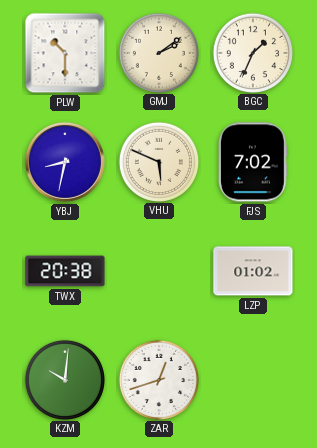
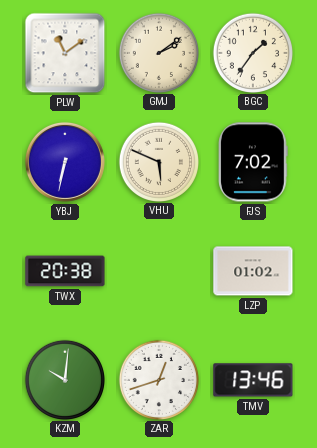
PLW: 10:30 -> 11:09 (65, 53)
BGC: 1:34 -> 1:36 (252, 52)
YBJ: 8:32 -> 6:32 (65, 162)
TMV: none -> 13:46 (253, 380)
